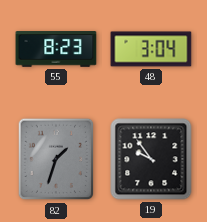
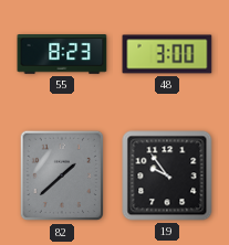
48: 3:04 -> 3:00 (167, 54)
82: 1:33 -> 1:38 (61, 175)
